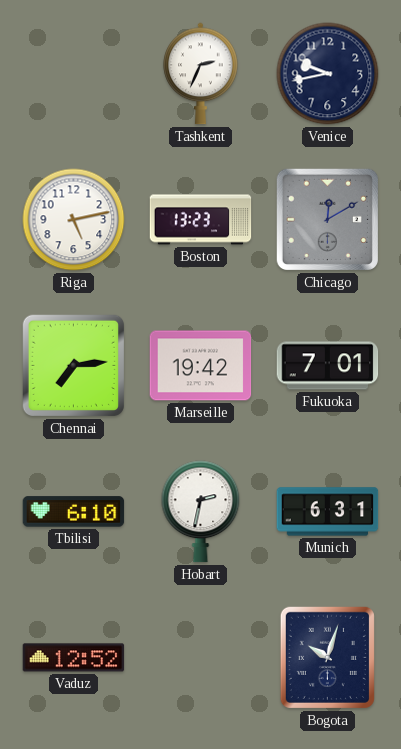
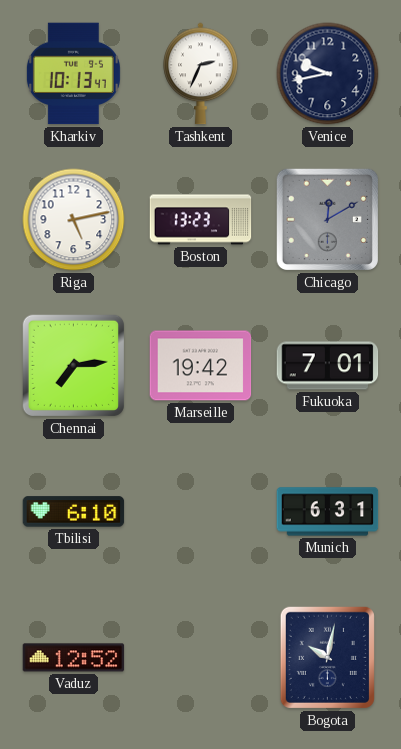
Kharkiv: none -> 10:13 (73, 74)
Hobart: 2:32 -> none (201, 512)
Bogota: 10:03 -> 10:02 (327, 657)
